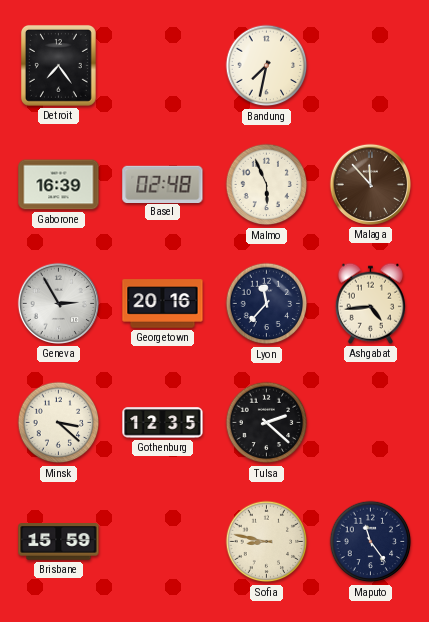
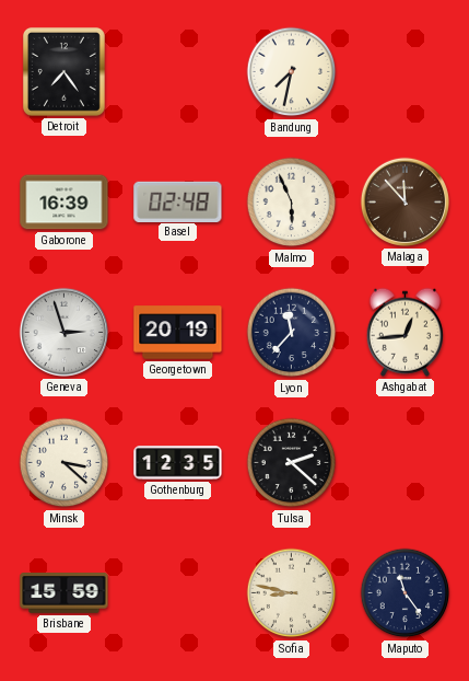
Geneva: 2:55 -> 2:57 (63, 332)
Georgetown: 20:16 -> 20:19 (178, 333)
Ashgabat: 4:44 -> 12:44 (404, 332)
